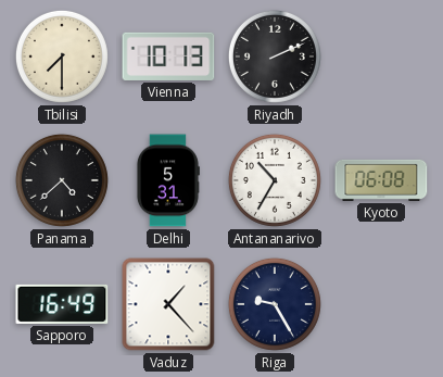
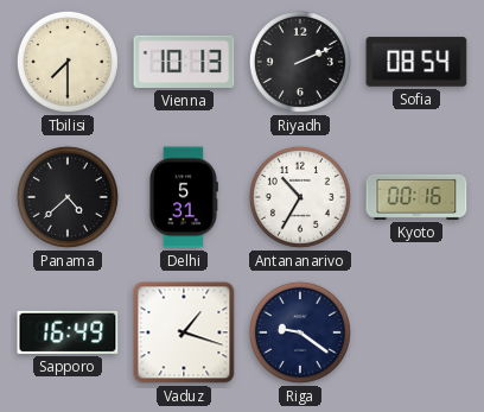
Sofia: none -> 08:54 (416, 62)
Kyoto: 06:08 -> 00:16 (416, 197)
Vaduz: 1:23 -> 1:18 (184, 332)
Riga: 9:25 -> 9:21 (300, 332)
